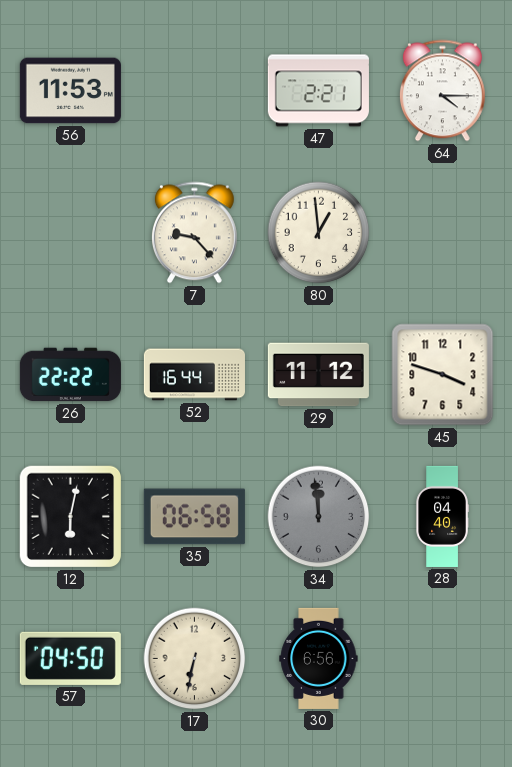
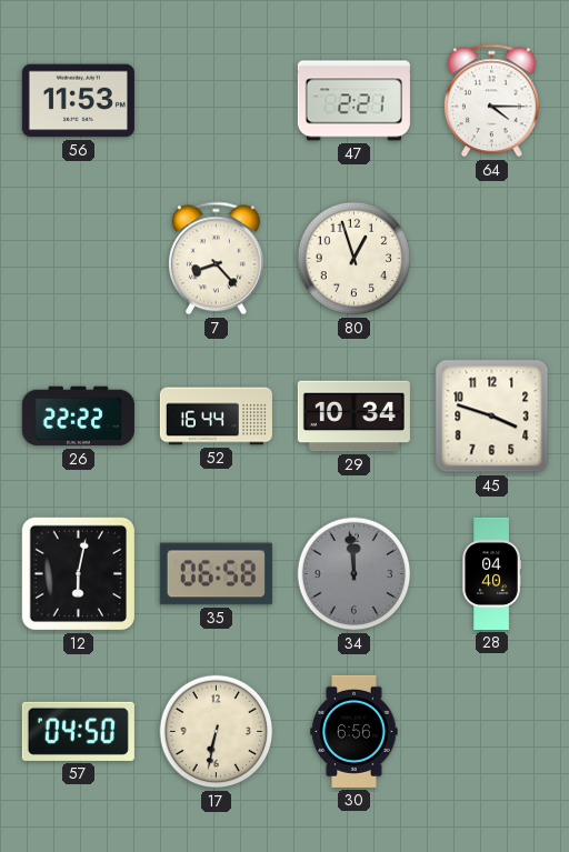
7: 9:23 -> 8:23 (216, 259)
80: 12:59 -> 12:57 (355, 259)
29: 11:12 -> 10:34 (353, 417)
